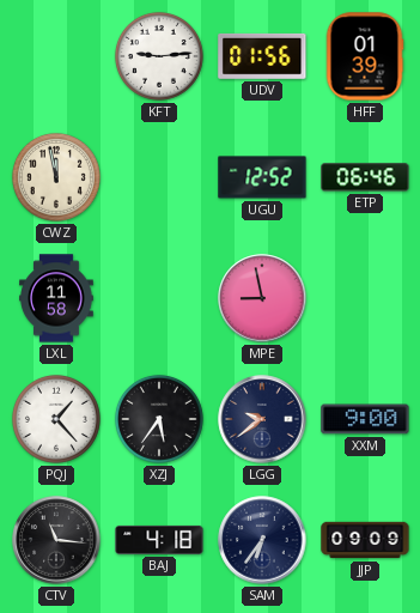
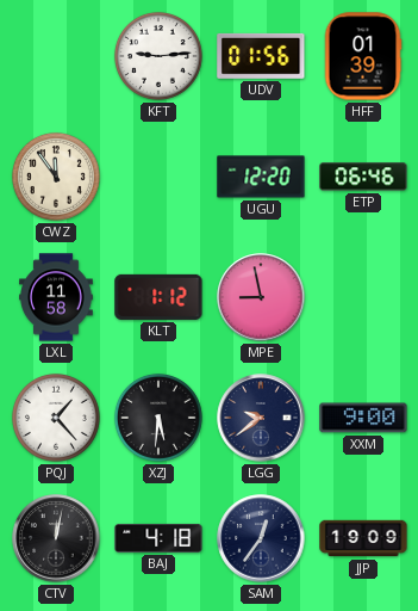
CWZ: 11:58 -> 11:54 (56, 177)
UGU: 12:52 -> 12:20 (261, 177)
KLT: none -> 1:12 (158, 297)
XZJ: 5:36 -> 5:31 (158, 418)
CTV: 11:16 -> 12:02 (56, 538)
SAM: 6:36 -> 12:36 (261, 538)
JJP: 09:09 -> 19:09 (363, 538)
